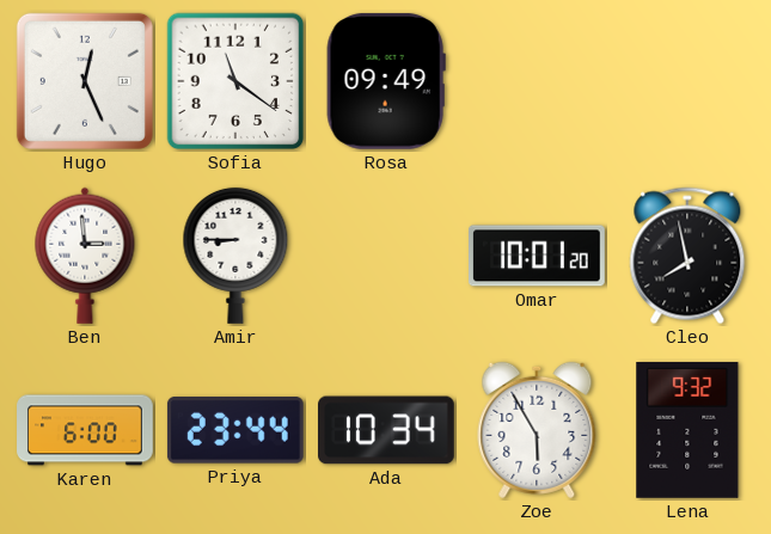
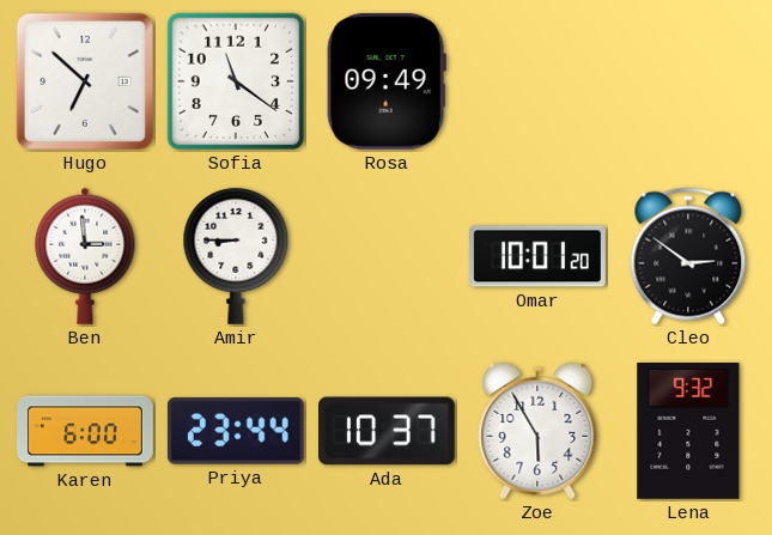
Hugo: 12:26 -> 6:52 (85, 81)
Cleo: 7:58 -> 2:51 (688, 256)
Ada: 10:34 -> 10:37 (388, 431)
